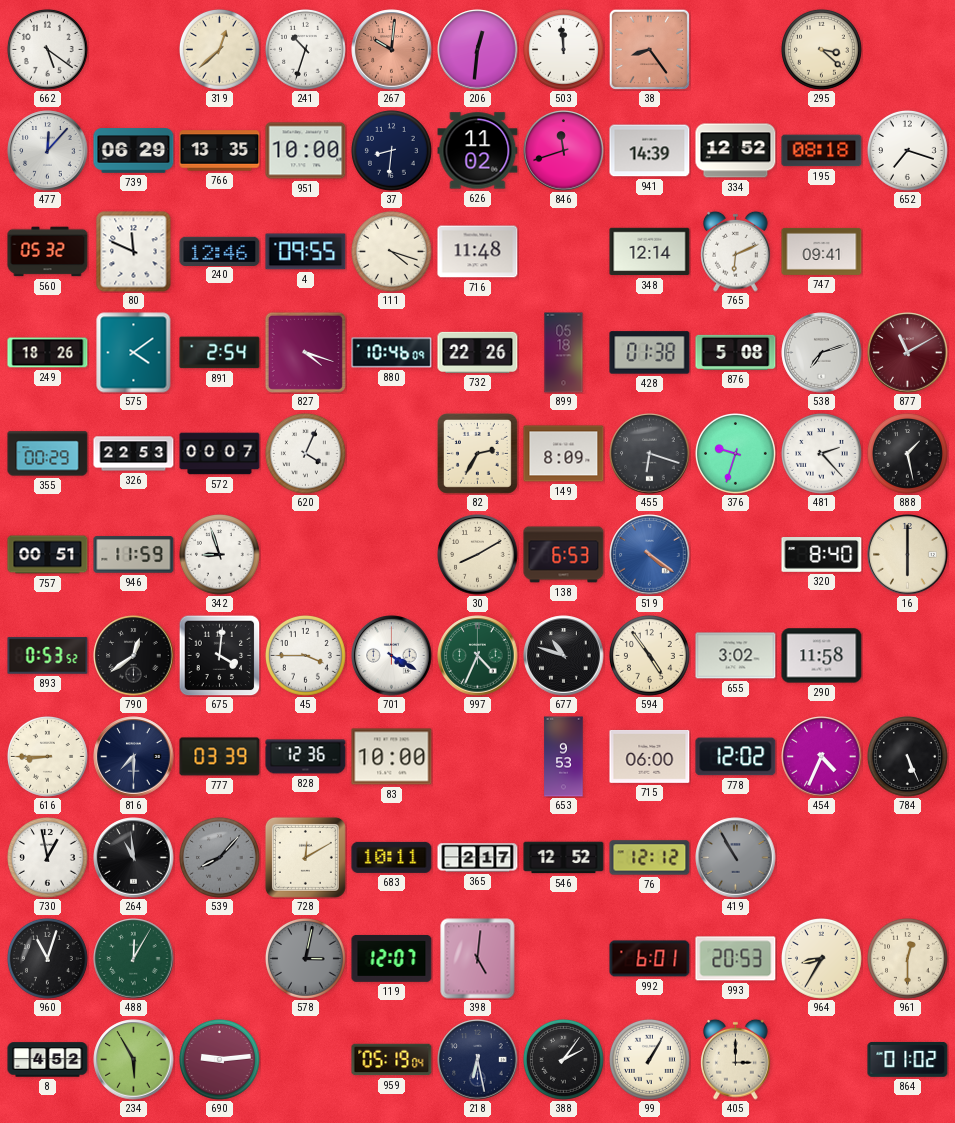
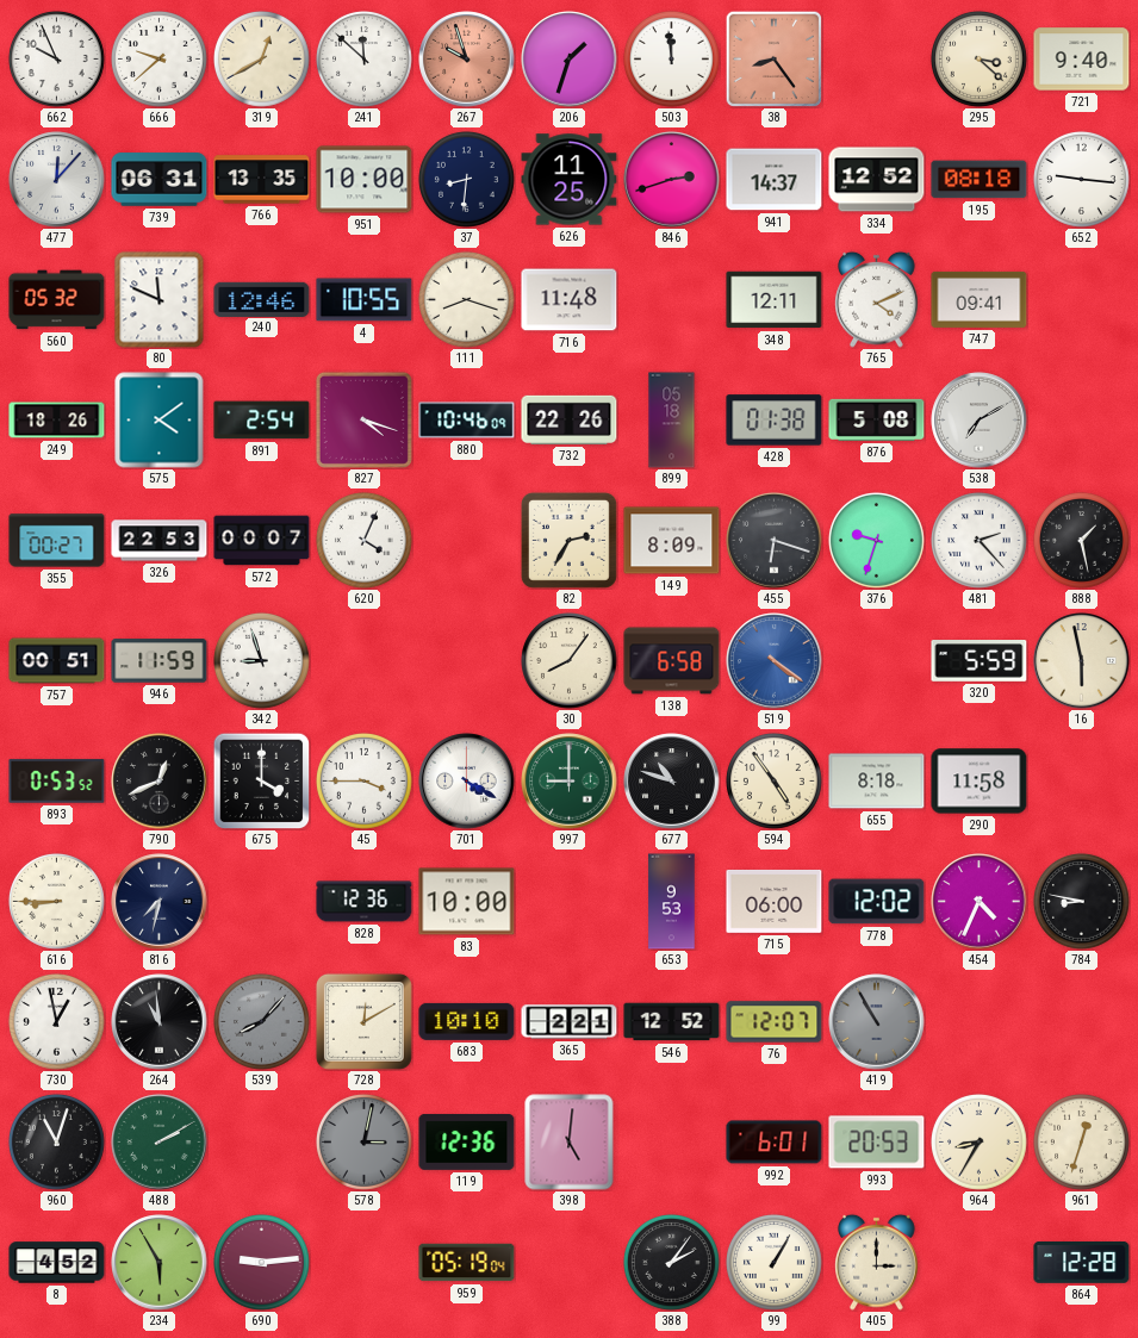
662: 5:21 -> 9:56 (57, 60)
666: none -> 9:38 (160, 60)
319: 12:38 -> 12:40 (262, 60)
241: 10:33 -> 11:52 (365, 60)
267: 10:01 -> 9:57 (467, 60)
206: 12:31 -> 1:33 (570, 60)
721: none -> 9:40 (1082, 60)
739: 06:29 -> 06:31 (160, 180)
626: 11:02 -> 11:25 (570, 180)
846: 11:42 -> 2:42 (672, 180)
941: 14:39 -> 14:37 (775, 180)
652: 7:18 -> 9:16 (1082, 180)
4: 09:55 -> 10:55 (365, 300)
111: 4:18 -> 8:18 (467, 300)
348: 12:14 -> 12:11 (775, 300)
765: 6:11 -> 4:11 (877, 299)
538: 7:12 -> 7:10 (980, 421)
877: 11:10 -> none (908, 353)
355: 00:29 -> 00:27 (57, 541)
30: 8:10 -> 8:06 (570, 661)
138: 6:53 -> 6:58 (672, 661)
320: 8:40 -> 5:59 (980, 661)
16: 6:00 -> 5:58 (1082, 661)
790: 12:39 -> 12:41 (160, 782)
675: 4:01 -> 4:00 (261, 780)
997: 4:34 -> 9:00 (570, 782)
655: 3:02 -> 8:18 (877, 782)
816: 7:30 -> 7:32 (160, 902)
777: 03:39 -> none (220, 757)
784: 5:26 -> 8:47 (1082, 902)
683: 10:11 -> 10:10 (467, 1021)
365: 2:17 -> 2:21 (570, 1022)
76: 12:12 -> 12:07 (775, 1022)
488: 12:05 -> 2:10 (160, 1143)
119: 12:07 -> 12:36 (467, 1143)
961: 12:30 -> 12:33 (1082, 1143)
218: 6:28 -> none (478, 1060)
864: 01:02 -> 12:28 (1082, 1262)
